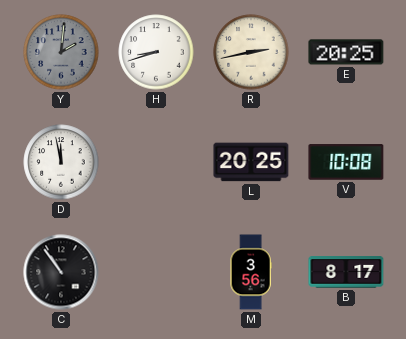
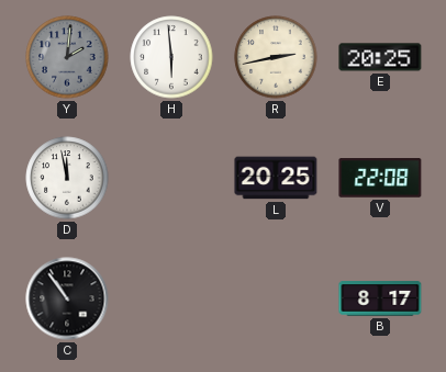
H: 8:42 -> 5:59 (171, 57)
V: 10:08 -> 22:08 (380, 178)
M: 3:56 -> none (251, 272)
